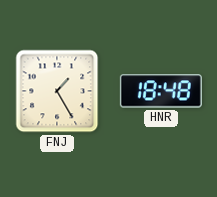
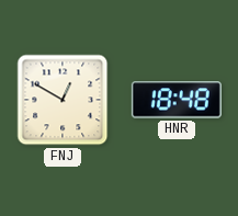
FNJ: 1:25 -> 12:50 (63, 100)
